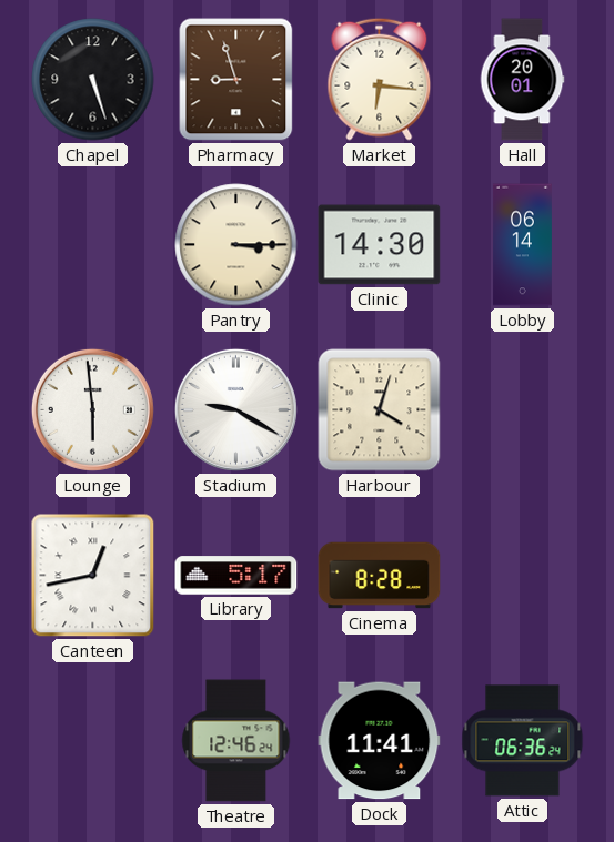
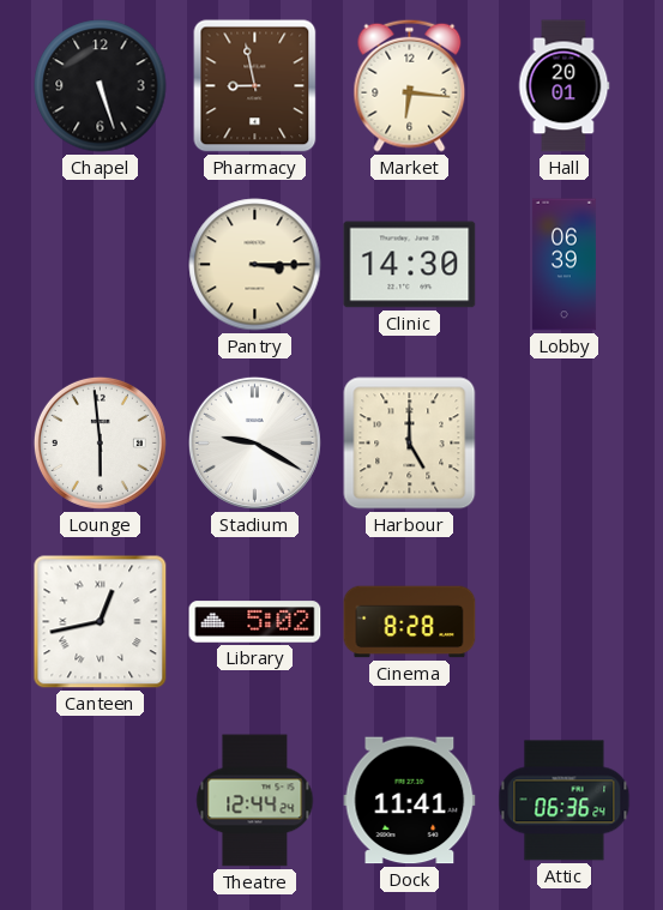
Pharmacy: 8:57 -> 8:58 (255, 86)
Lobby: 06:14 -> 06:39 (563, 265)
Harbour: 4:03 -> 5:00 (410, 444)
Library: 5:17 -> 5:02 (255, 622)
Theatre: 12:46 -> 12:44 (255, 801)
